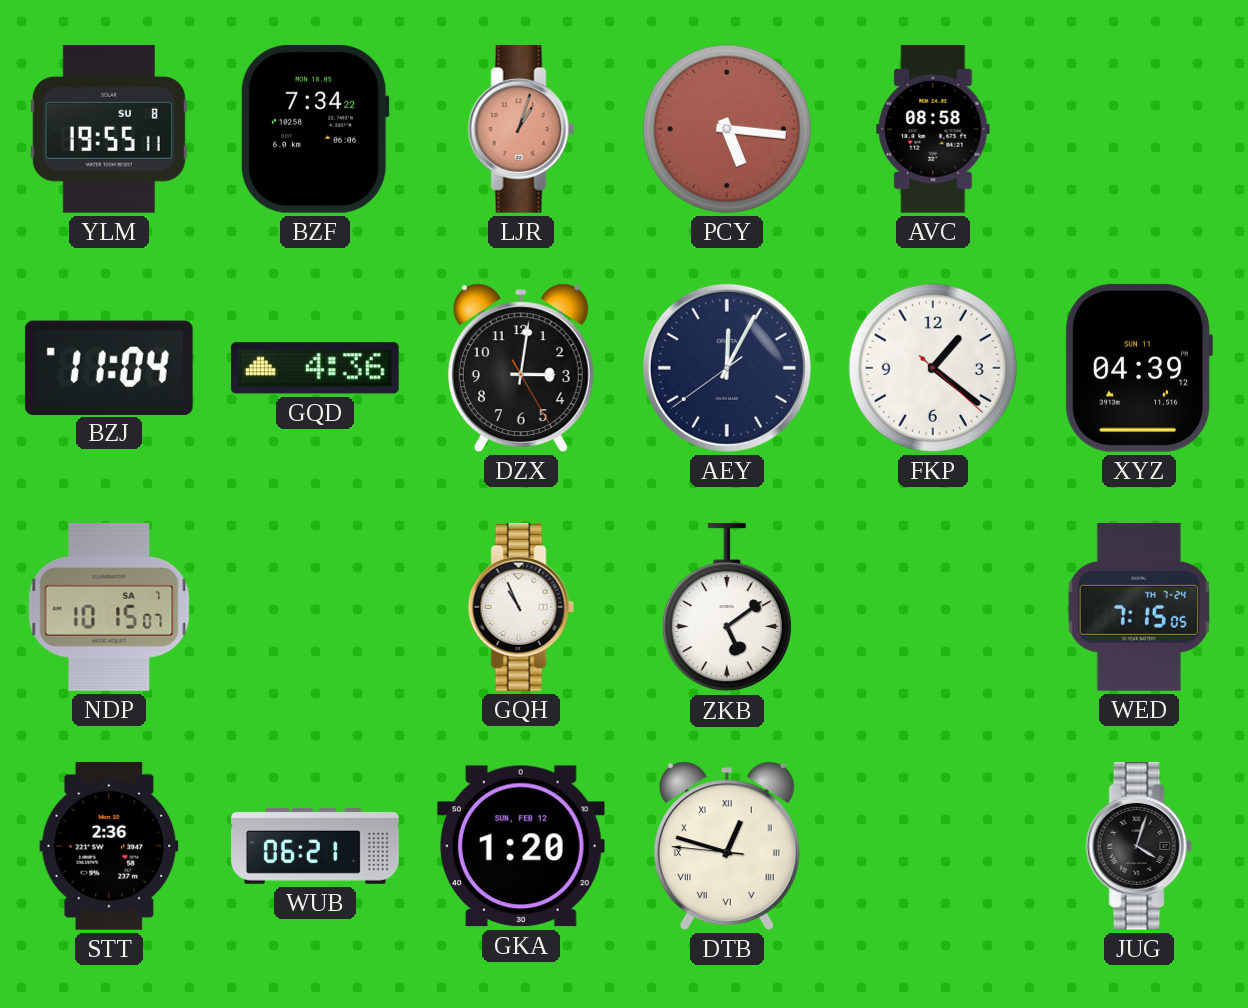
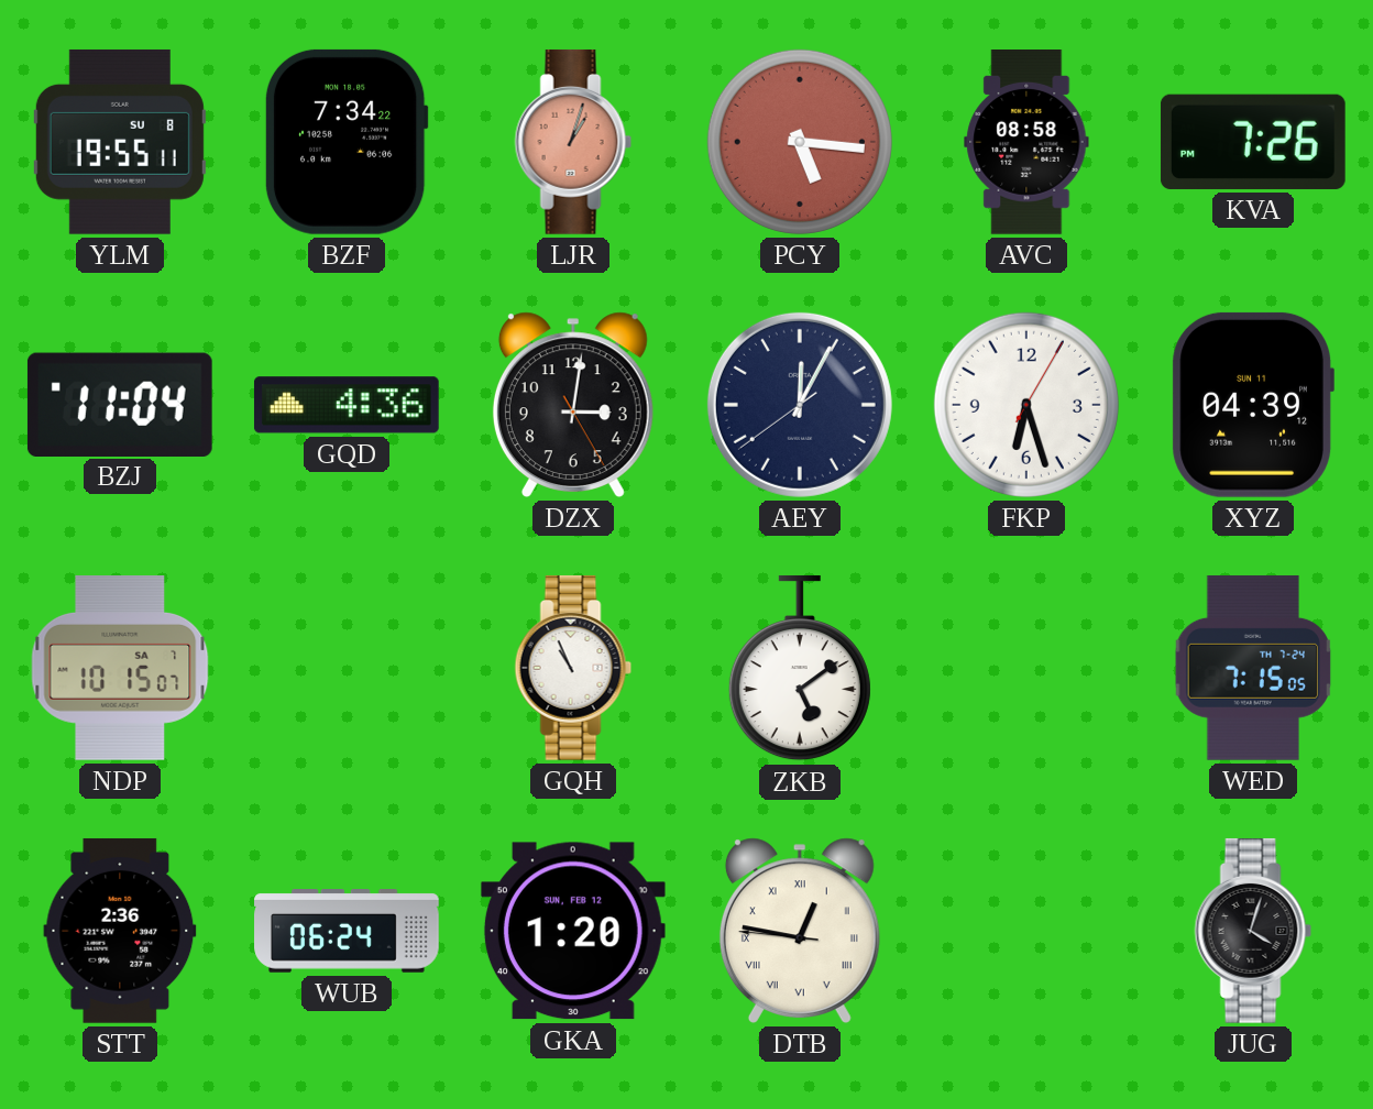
KVA: none -> 7:26 (1253, 142)
FKP: 1:21 -> 6:27 (1026, 405)
WUB: 06:21 -> 06:24 (347, 932)
DTB: 12:47 -> 12:46 (800, 931)
